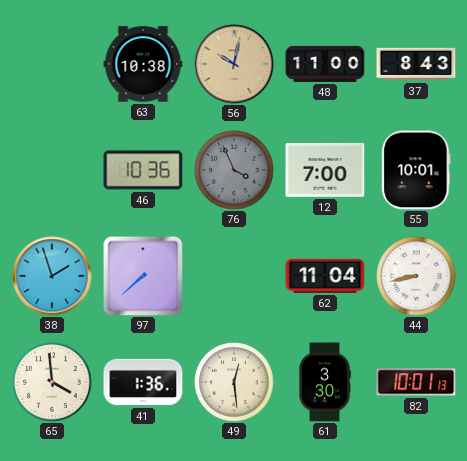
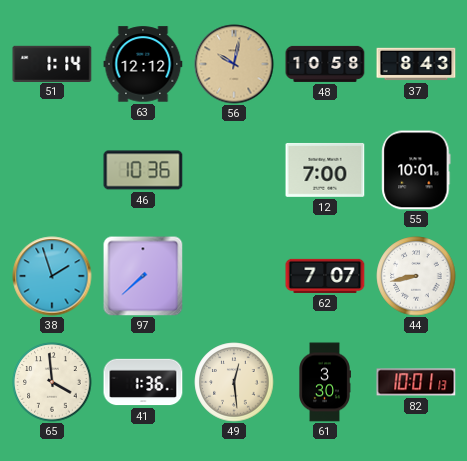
51: none -> 1:14 (52, 63)
63: 10:38 -> 12:12 (143, 64)
48: 11:00 -> 10:58 (325, 64)
76: 3:56 -> none (234, 170)
62: 11:04 -> 7:07 (325, 276)
